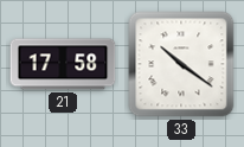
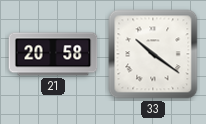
21: 17:58 -> 20:58 (53, 54)
